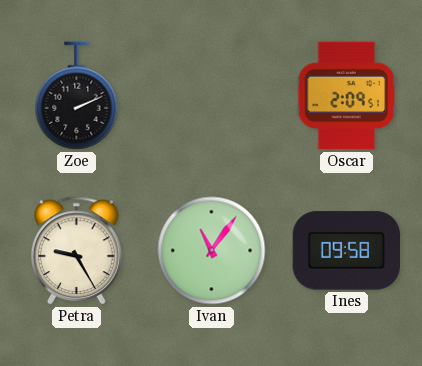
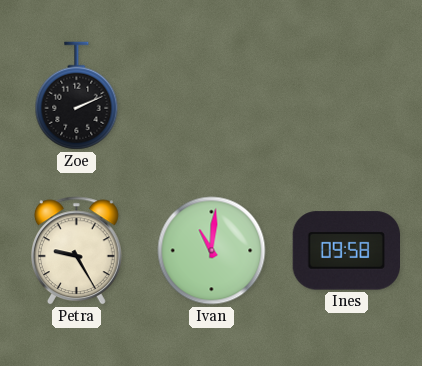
Oscar: 2:09 -> none (346, 96)
Ivan: 11:06 -> 11:01 (212, 251)
